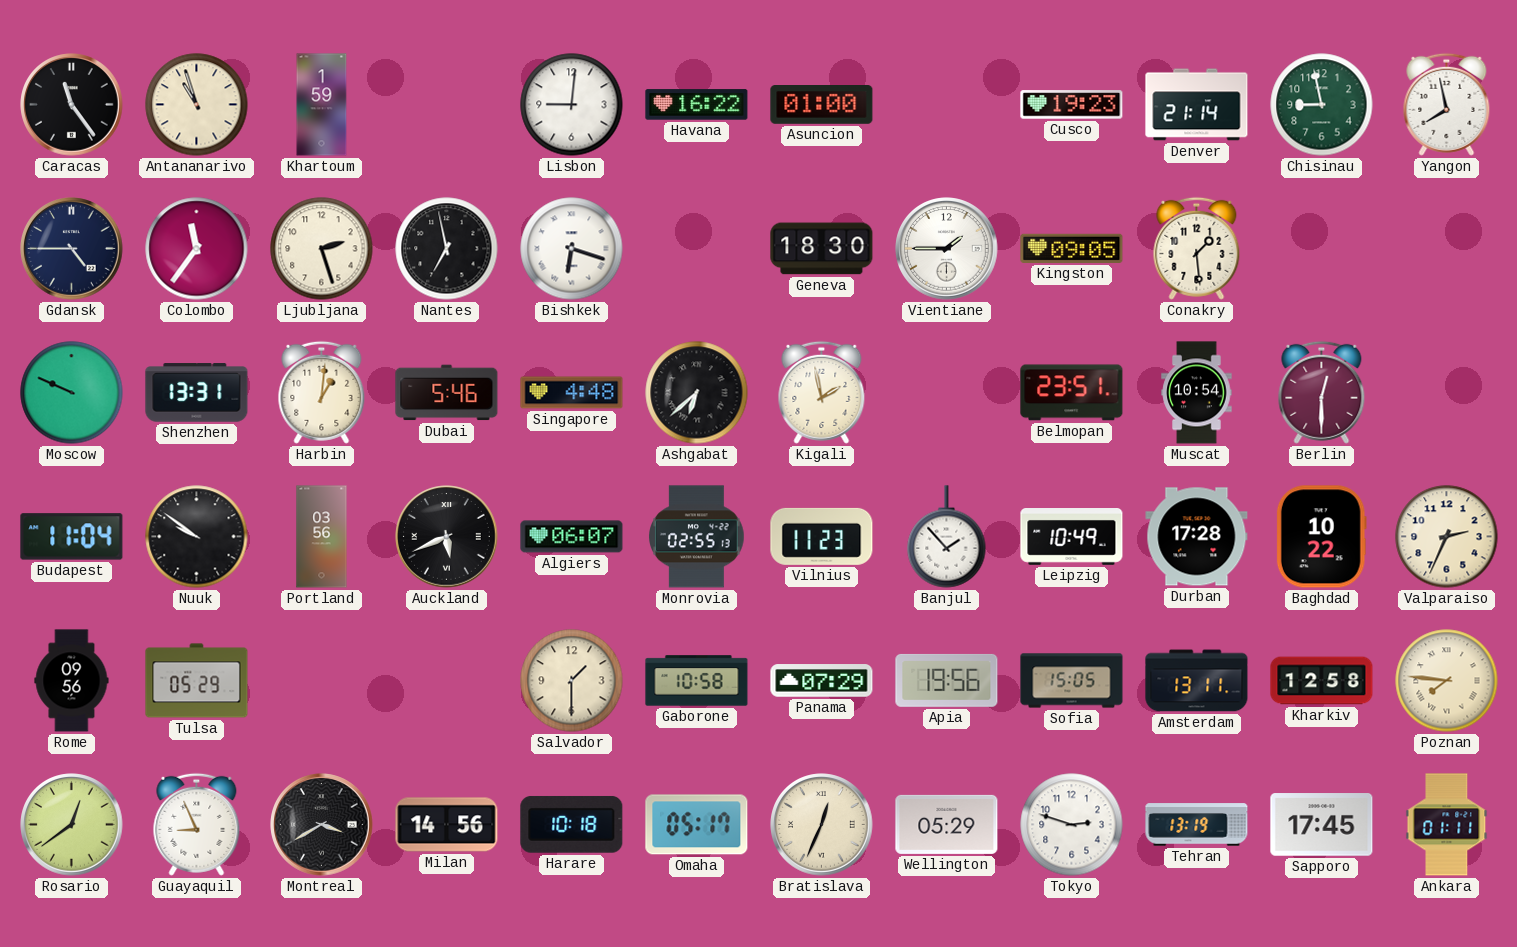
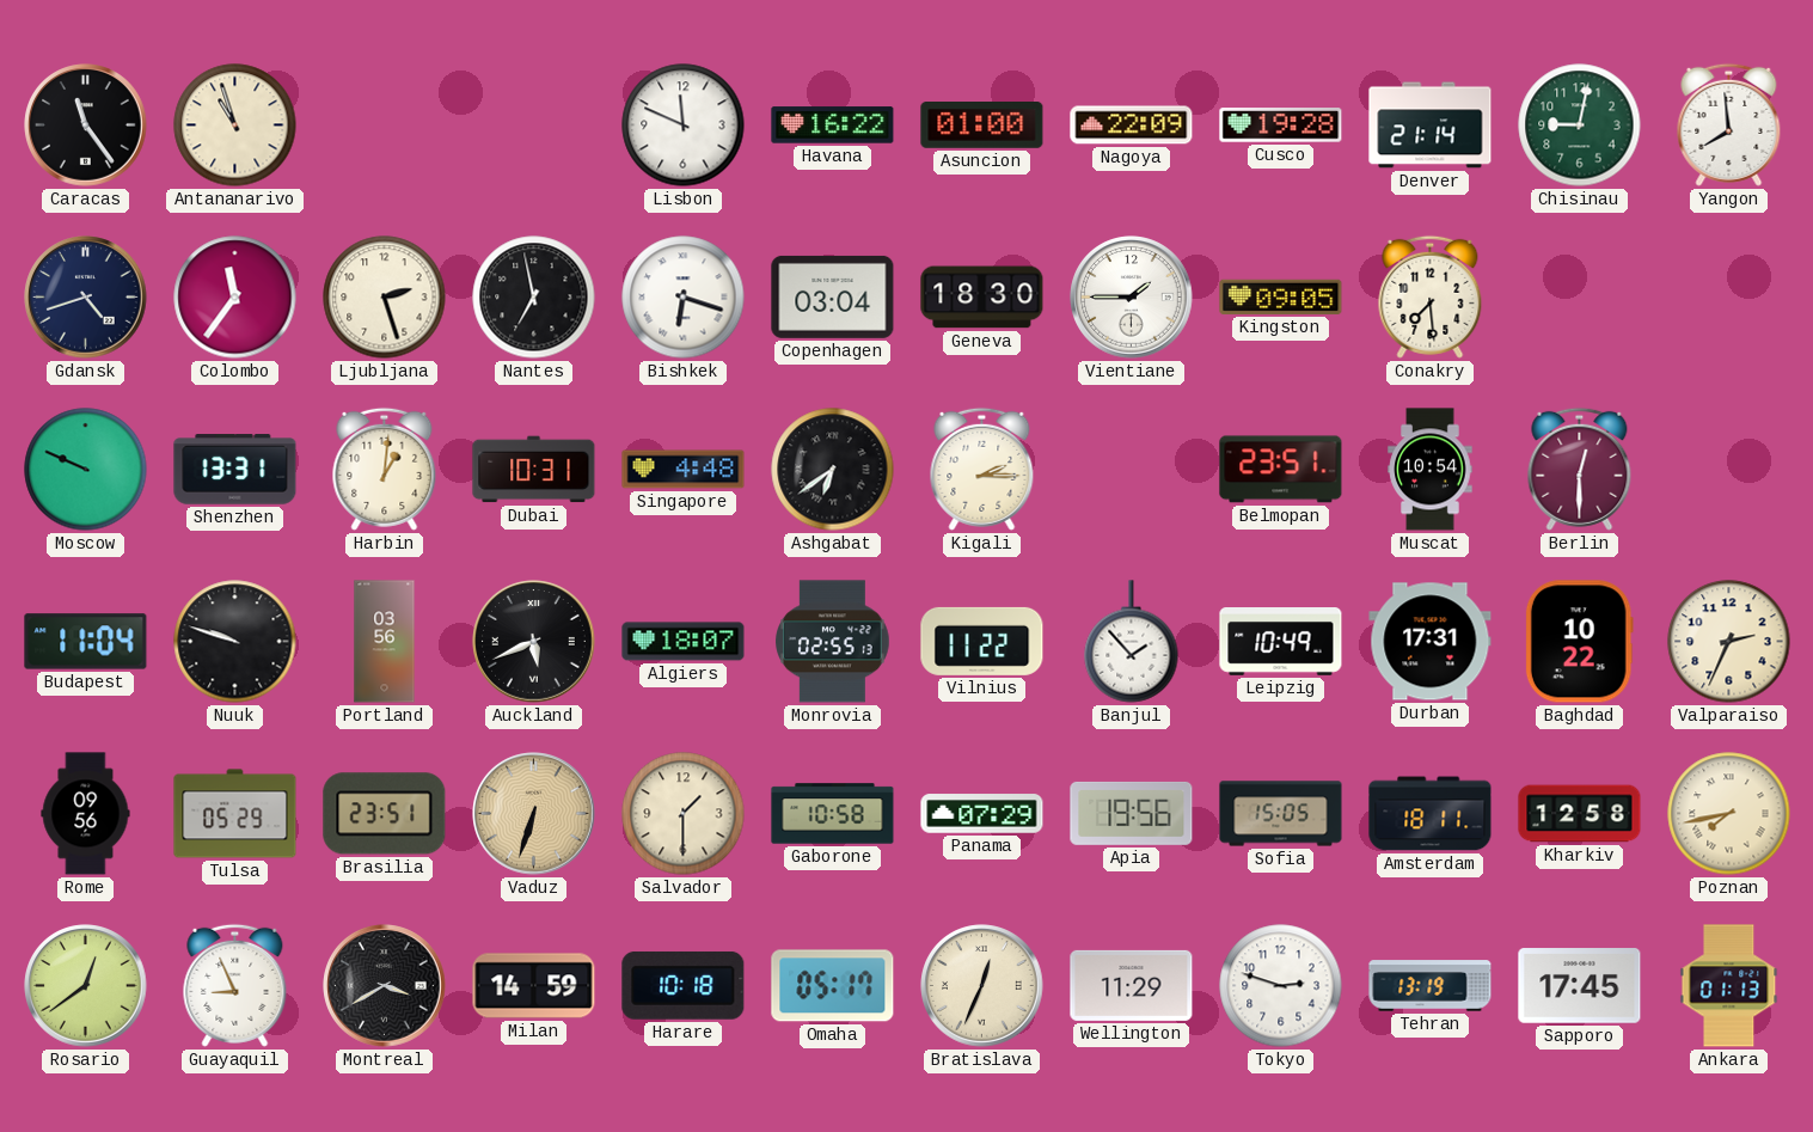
Khartoum: 1:59 -> none (322, 105)
Lisbon: 9:01 -> 11:49 (684, 126)
Nagoya: none -> 22:09 (1132, 126)
Cusco: 19:23 -> 19:28 (1281, 126)
Chisinau: 8:58 -> 9:02 (1580, 126)
Yangon: 7:58 -> 7:59 (1729, 124)
Gdansk: 4:45 -> 4:42 (86, 298)
Copenhagen: none -> 03:04 (833, 296)
Conakry: 1:29 -> 7:29 (1431, 296)
Dubai: 5:46 -> 10:31 (534, 470)
Ashgabat: 6:38 -> 6:39 (833, 470)
Kigali: 1:58 -> 2:15 (982, 469)
Nuuk: 9:51 -> 9:48 (235, 642)
Algiers: 06:07 -> 18:07 (684, 642)
Vilnius: 11:23 -> 11:22 (982, 641)
Durban: 17:28 -> 17:31 (1431, 642)
Brasilia: none -> 23:51 (385, 814)
Vaduz: none -> 6:33 (534, 814)
Amsterdam: 13:11 -> 18:11 (1431, 814)
Poznan: 7:46 -> 7:43 (1729, 814)
Milan: 14:56 -> 14:59 (534, 986)
Wellington: 05:29 -> 11:29 (1132, 985)
Ankara: 01:11 -> 01:13 (1729, 986)
